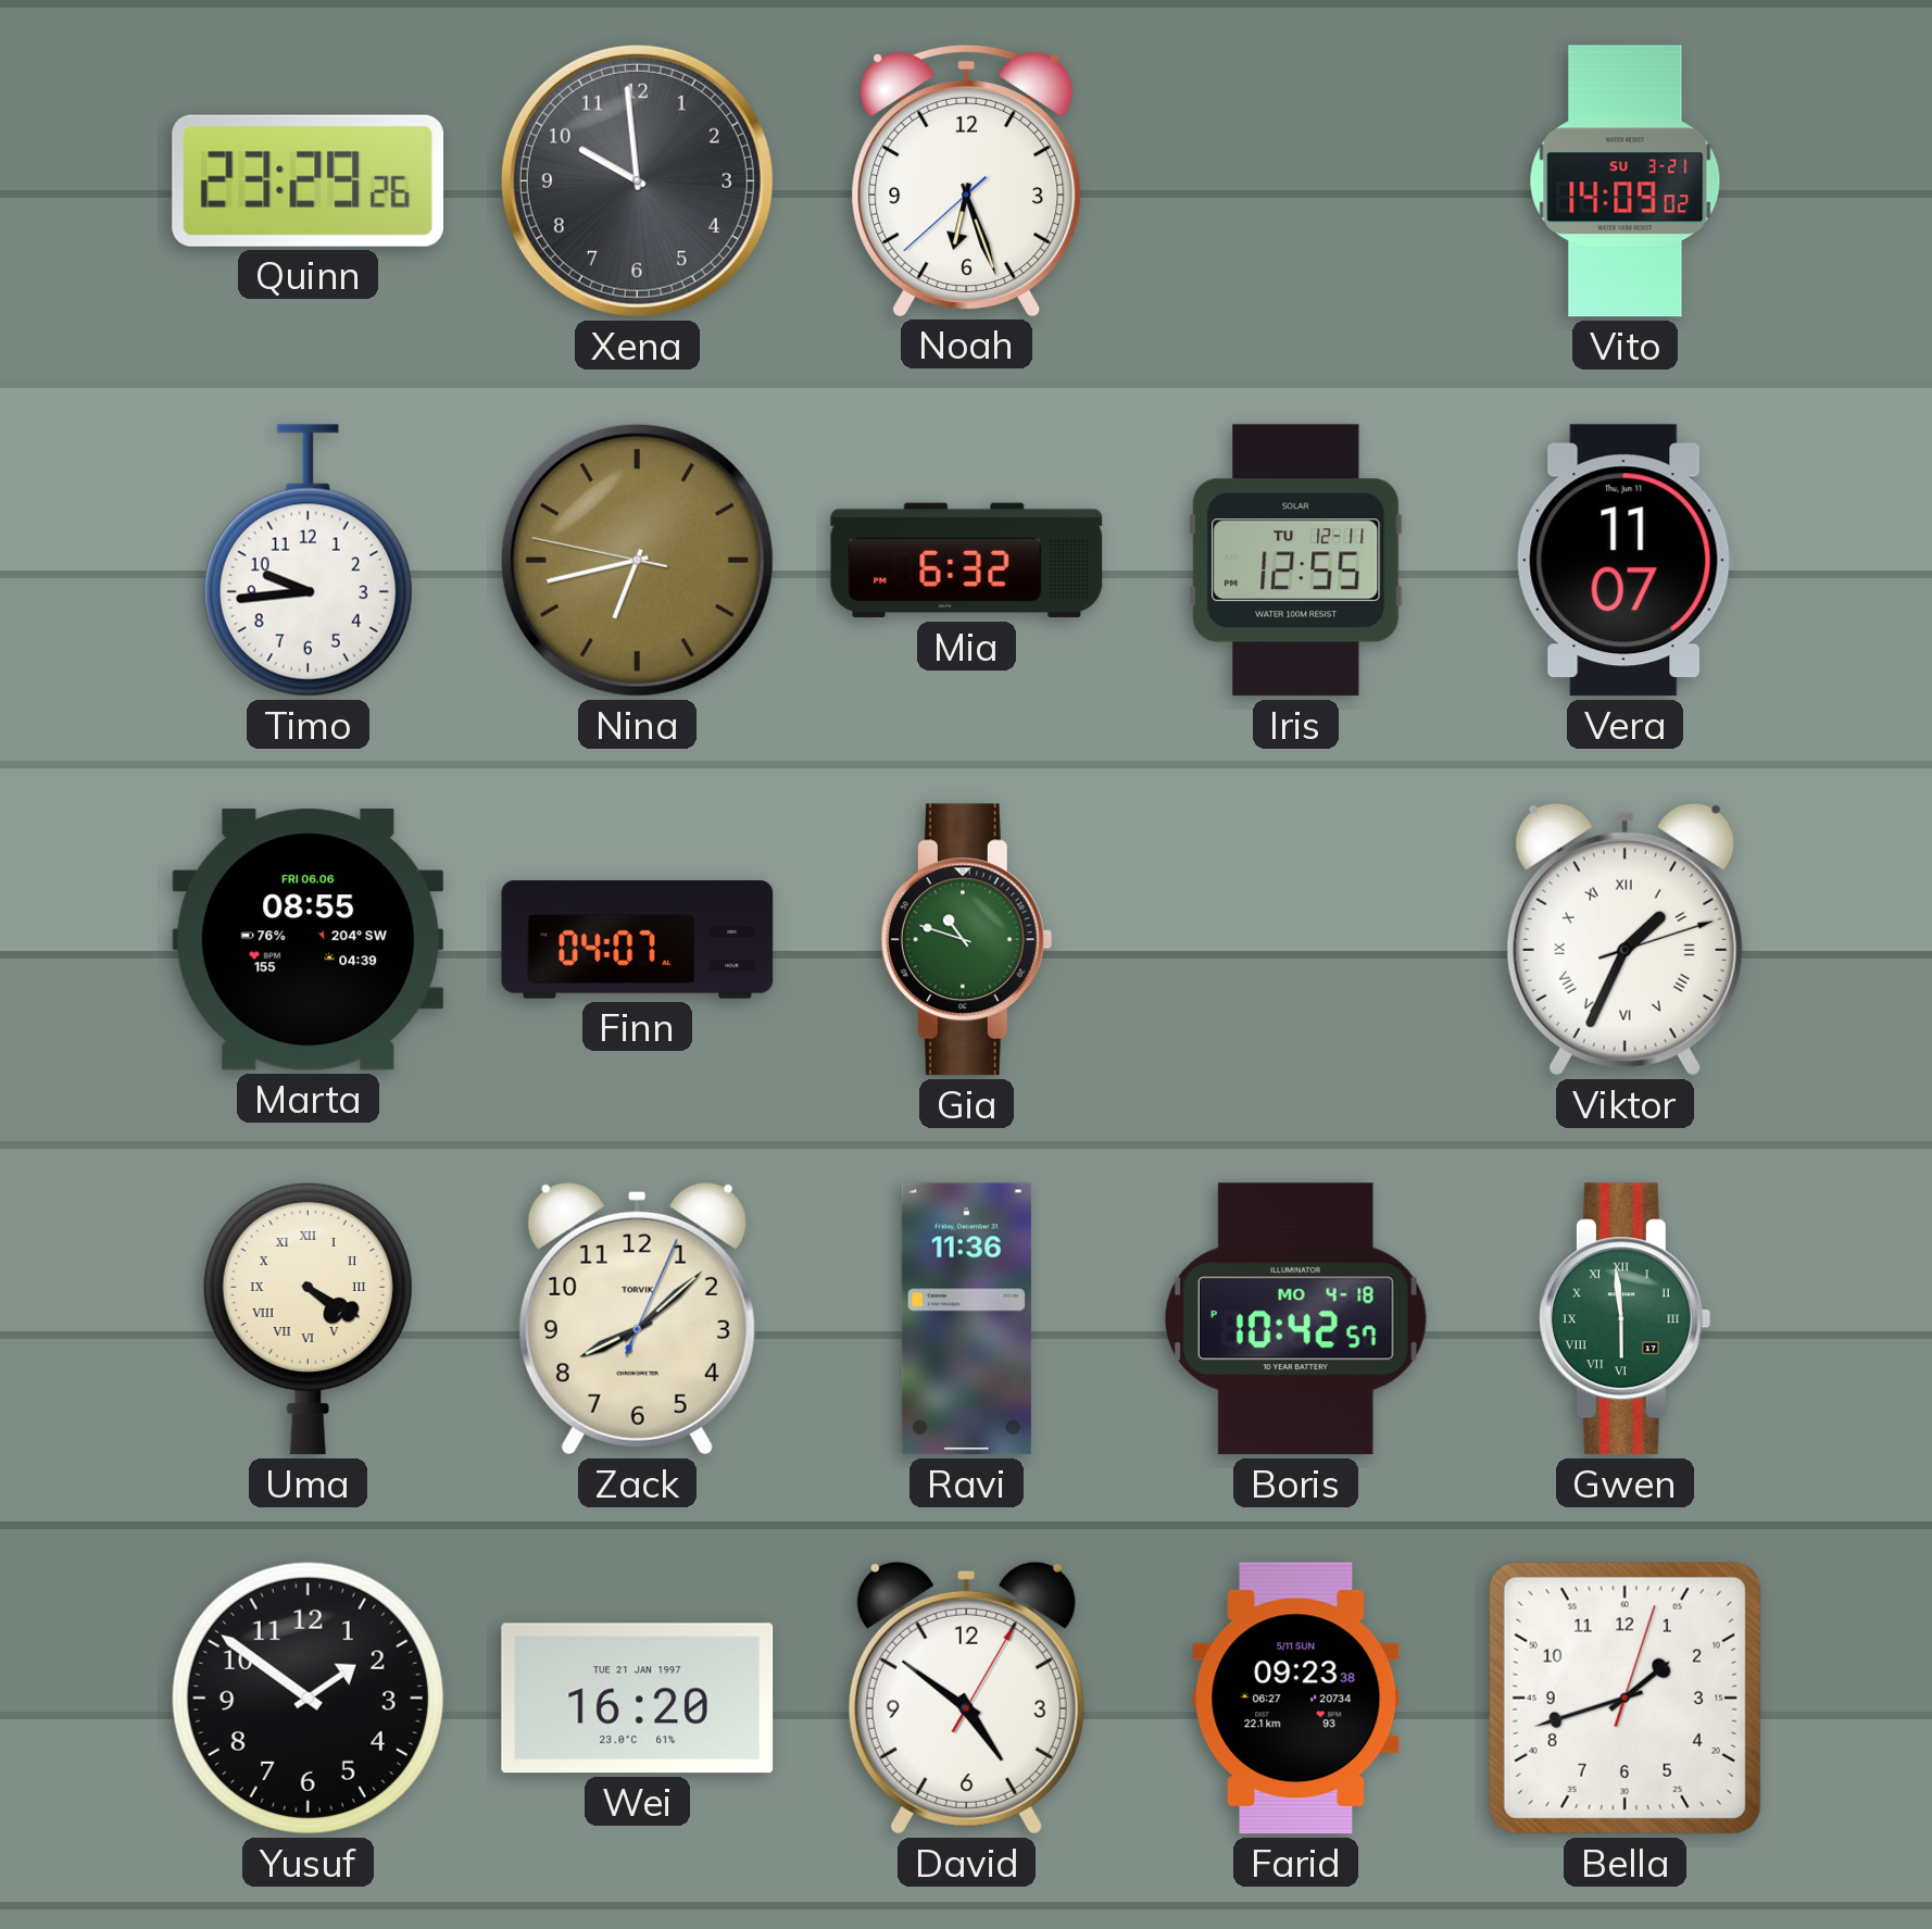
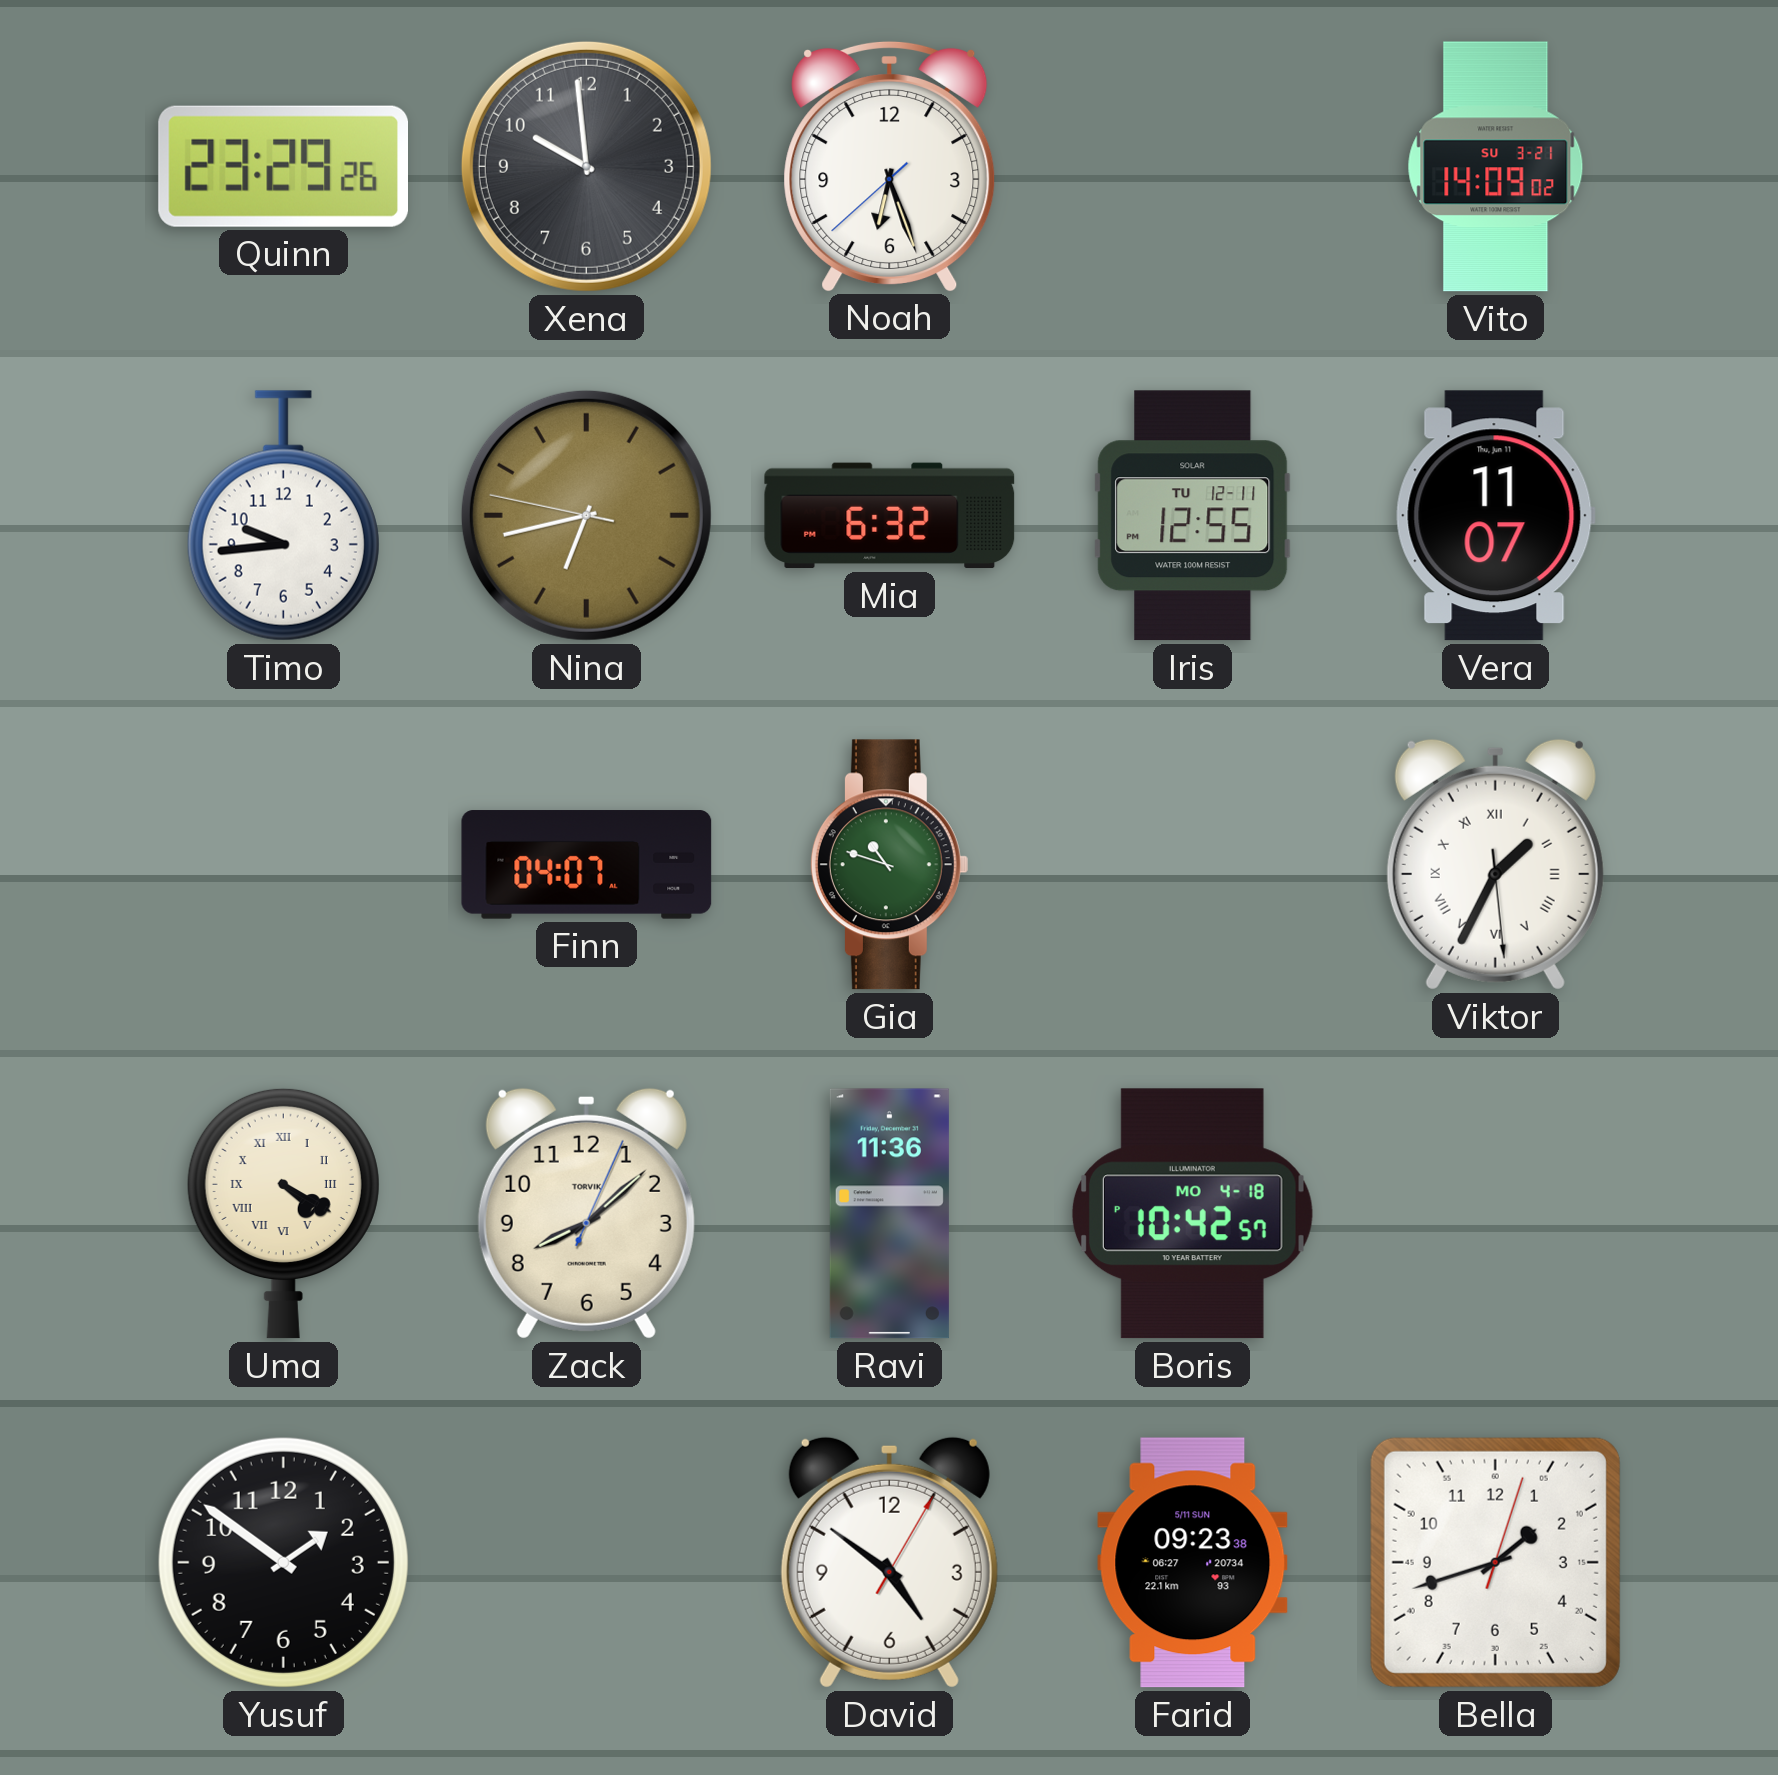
Marta: 08:55 -> none (309, 940)
Viktor: 1:34:12 -> 1:34:29 (1495, 864)
Gwen: 5:59 -> none (1624, 1319)
Wei: 16:20 -> none (638, 1699)
